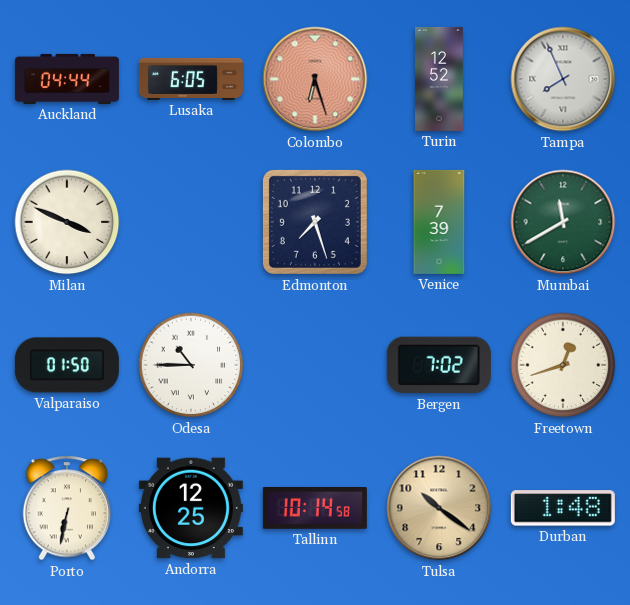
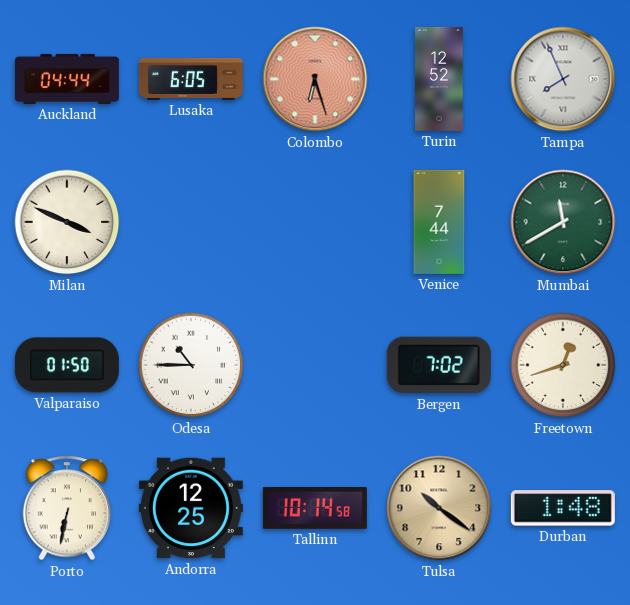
Edmonton: 7:27 -> none (315, 222)
Venice: 7:39 -> 7:44 (439, 222)
